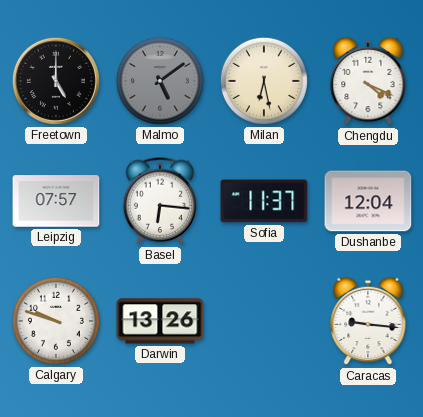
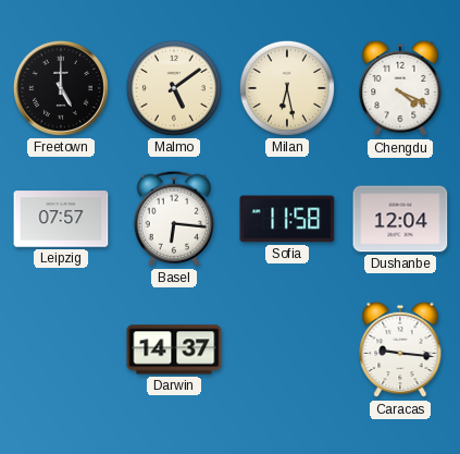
Malmo dial: grey -> cream (174, 88)
Sofia: 11:37 -> 11:58 (287, 219)
Calgary: 9:48 -> none (56, 321)
Darwin: 13:26 -> 14:37 (174, 349)
